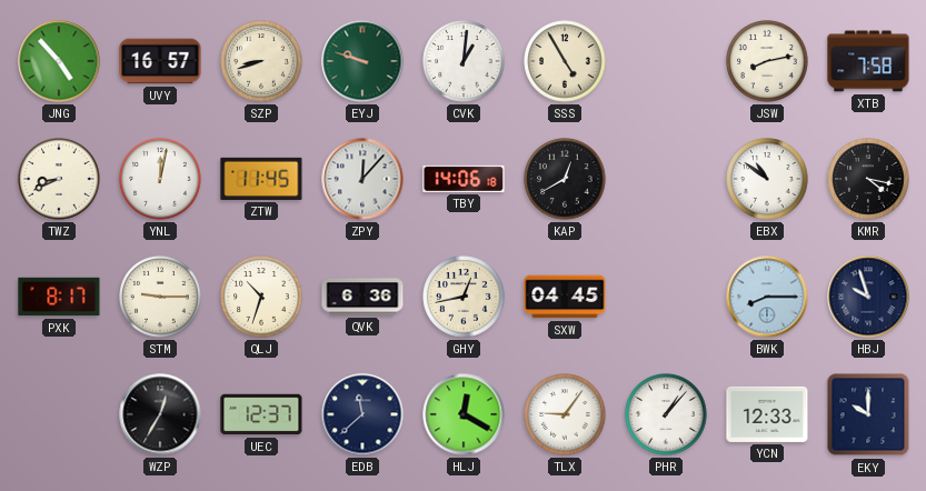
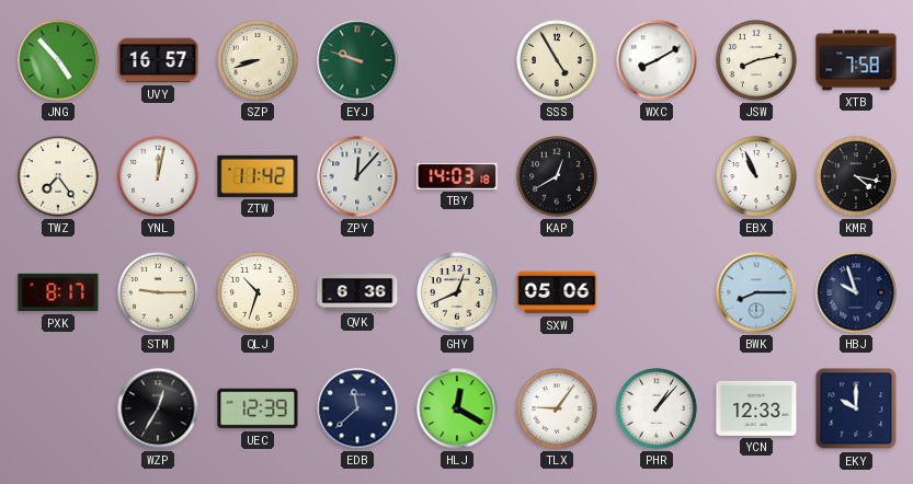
CVK: 1:01 -> none (464, 61)
WXC: none -> 8:10 (657, 60)
TWZ: 8:41 -> 7:24 (58, 176)
ZTW: 11:45 -> 11:42 (258, 176)
TBY: 14:06 -> 14:03 (457, 176)
EBX: 10:51 -> 10:56 (756, 176)
GHY: 12:43 -> 12:41 (457, 292)
SXW: 04:45 -> 05:06 (557, 292)
UEC: 12:37 -> 12:39 (258, 408)
